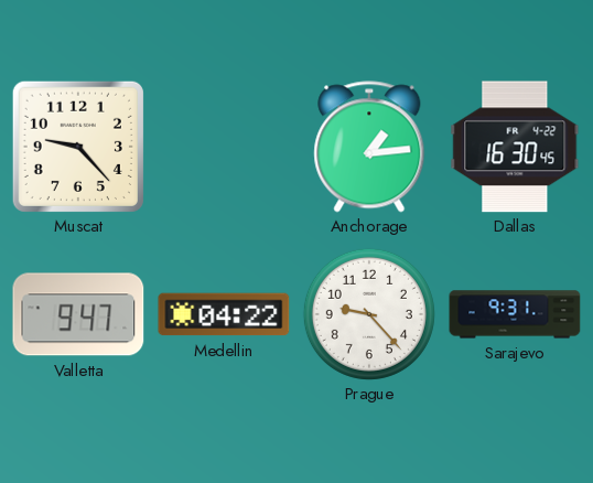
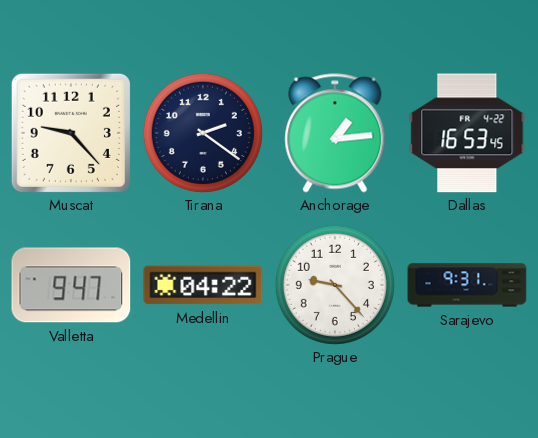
Tirana: none -> 2:21 (203, 133)
Dallas: 16:30 -> 16:53 (467, 133)
